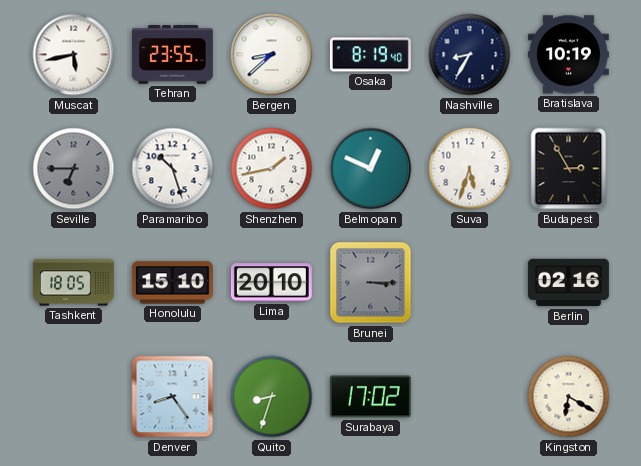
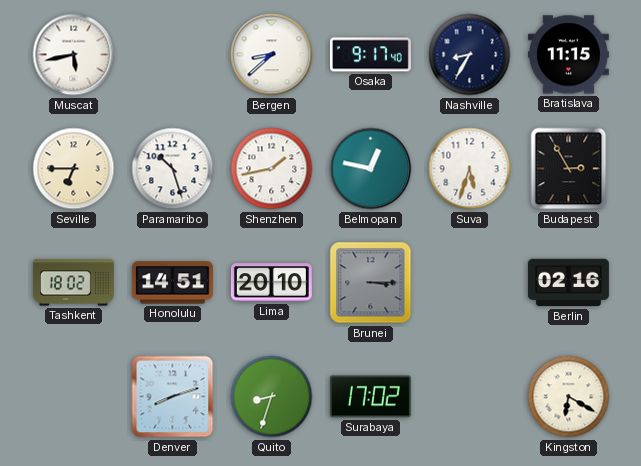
Tehran: 23:55 -> none (172, 55)
Osaka: 8:19 -> 9:17 (370, 55)
Bratislava: 10:19 -> 11:15 (568, 55)
Seville dial: grey -> cream (74, 169)
Belmopan: 12:49 -> 12:47 (371, 169)
Tashkent: 18:05 -> 18:02 (73, 283)
Honolulu: 15:10 -> 14:51 (172, 283)
Denver: 8:24 -> 8:12 (173, 397)
